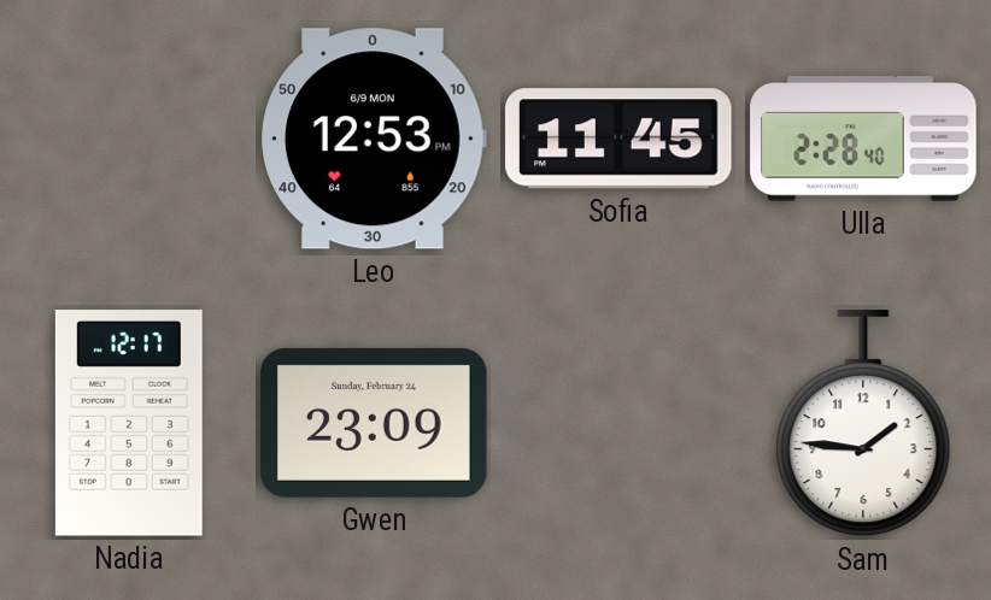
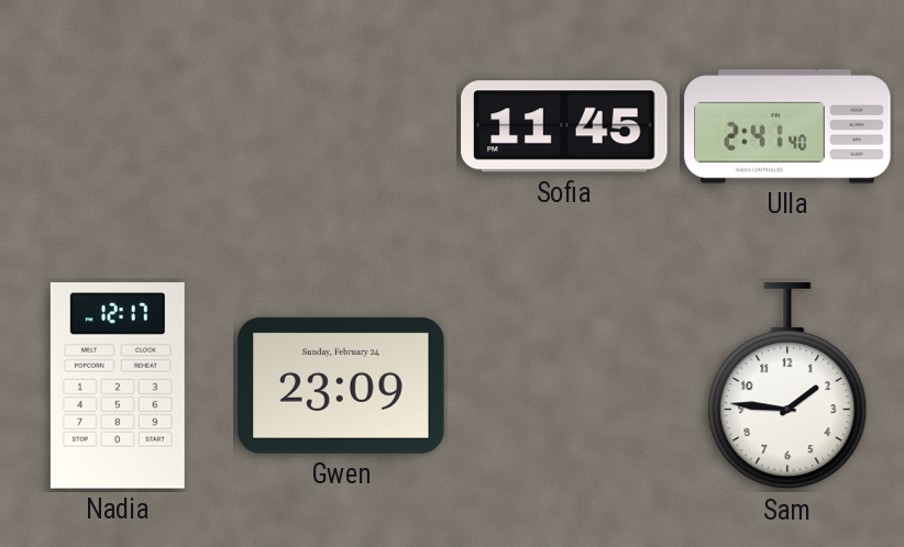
Leo: 12:53 -> none (374, 139)
Ulla: 2:28 -> 2:41 (787, 126)
